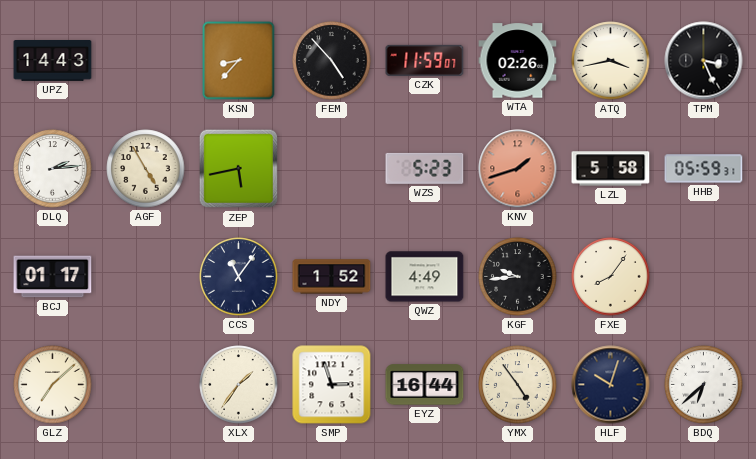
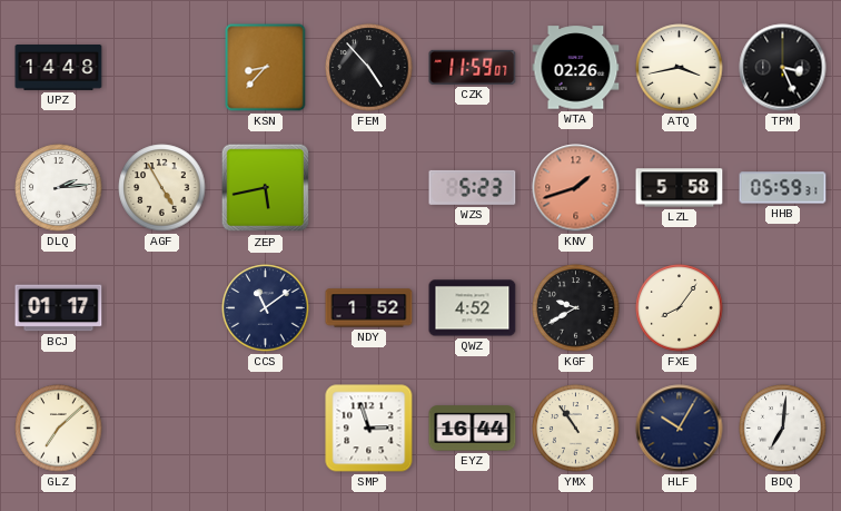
UPZ: 14:43 -> 14:48 (59, 68)
CCS: 11:06 -> 11:09 (266, 308)
QWZ: 4:49 -> 4:52 (473, 308)
KGF: 9:44 -> 9:40 (576, 308)
XLX: 1:36 -> none (239, 385)
YMX: 4:54 -> 10:54 (576, 429)
HLF: 10:03 -> 10:05 (680, 429)
BDQ: 6:38 -> 7:01 (783, 429)
